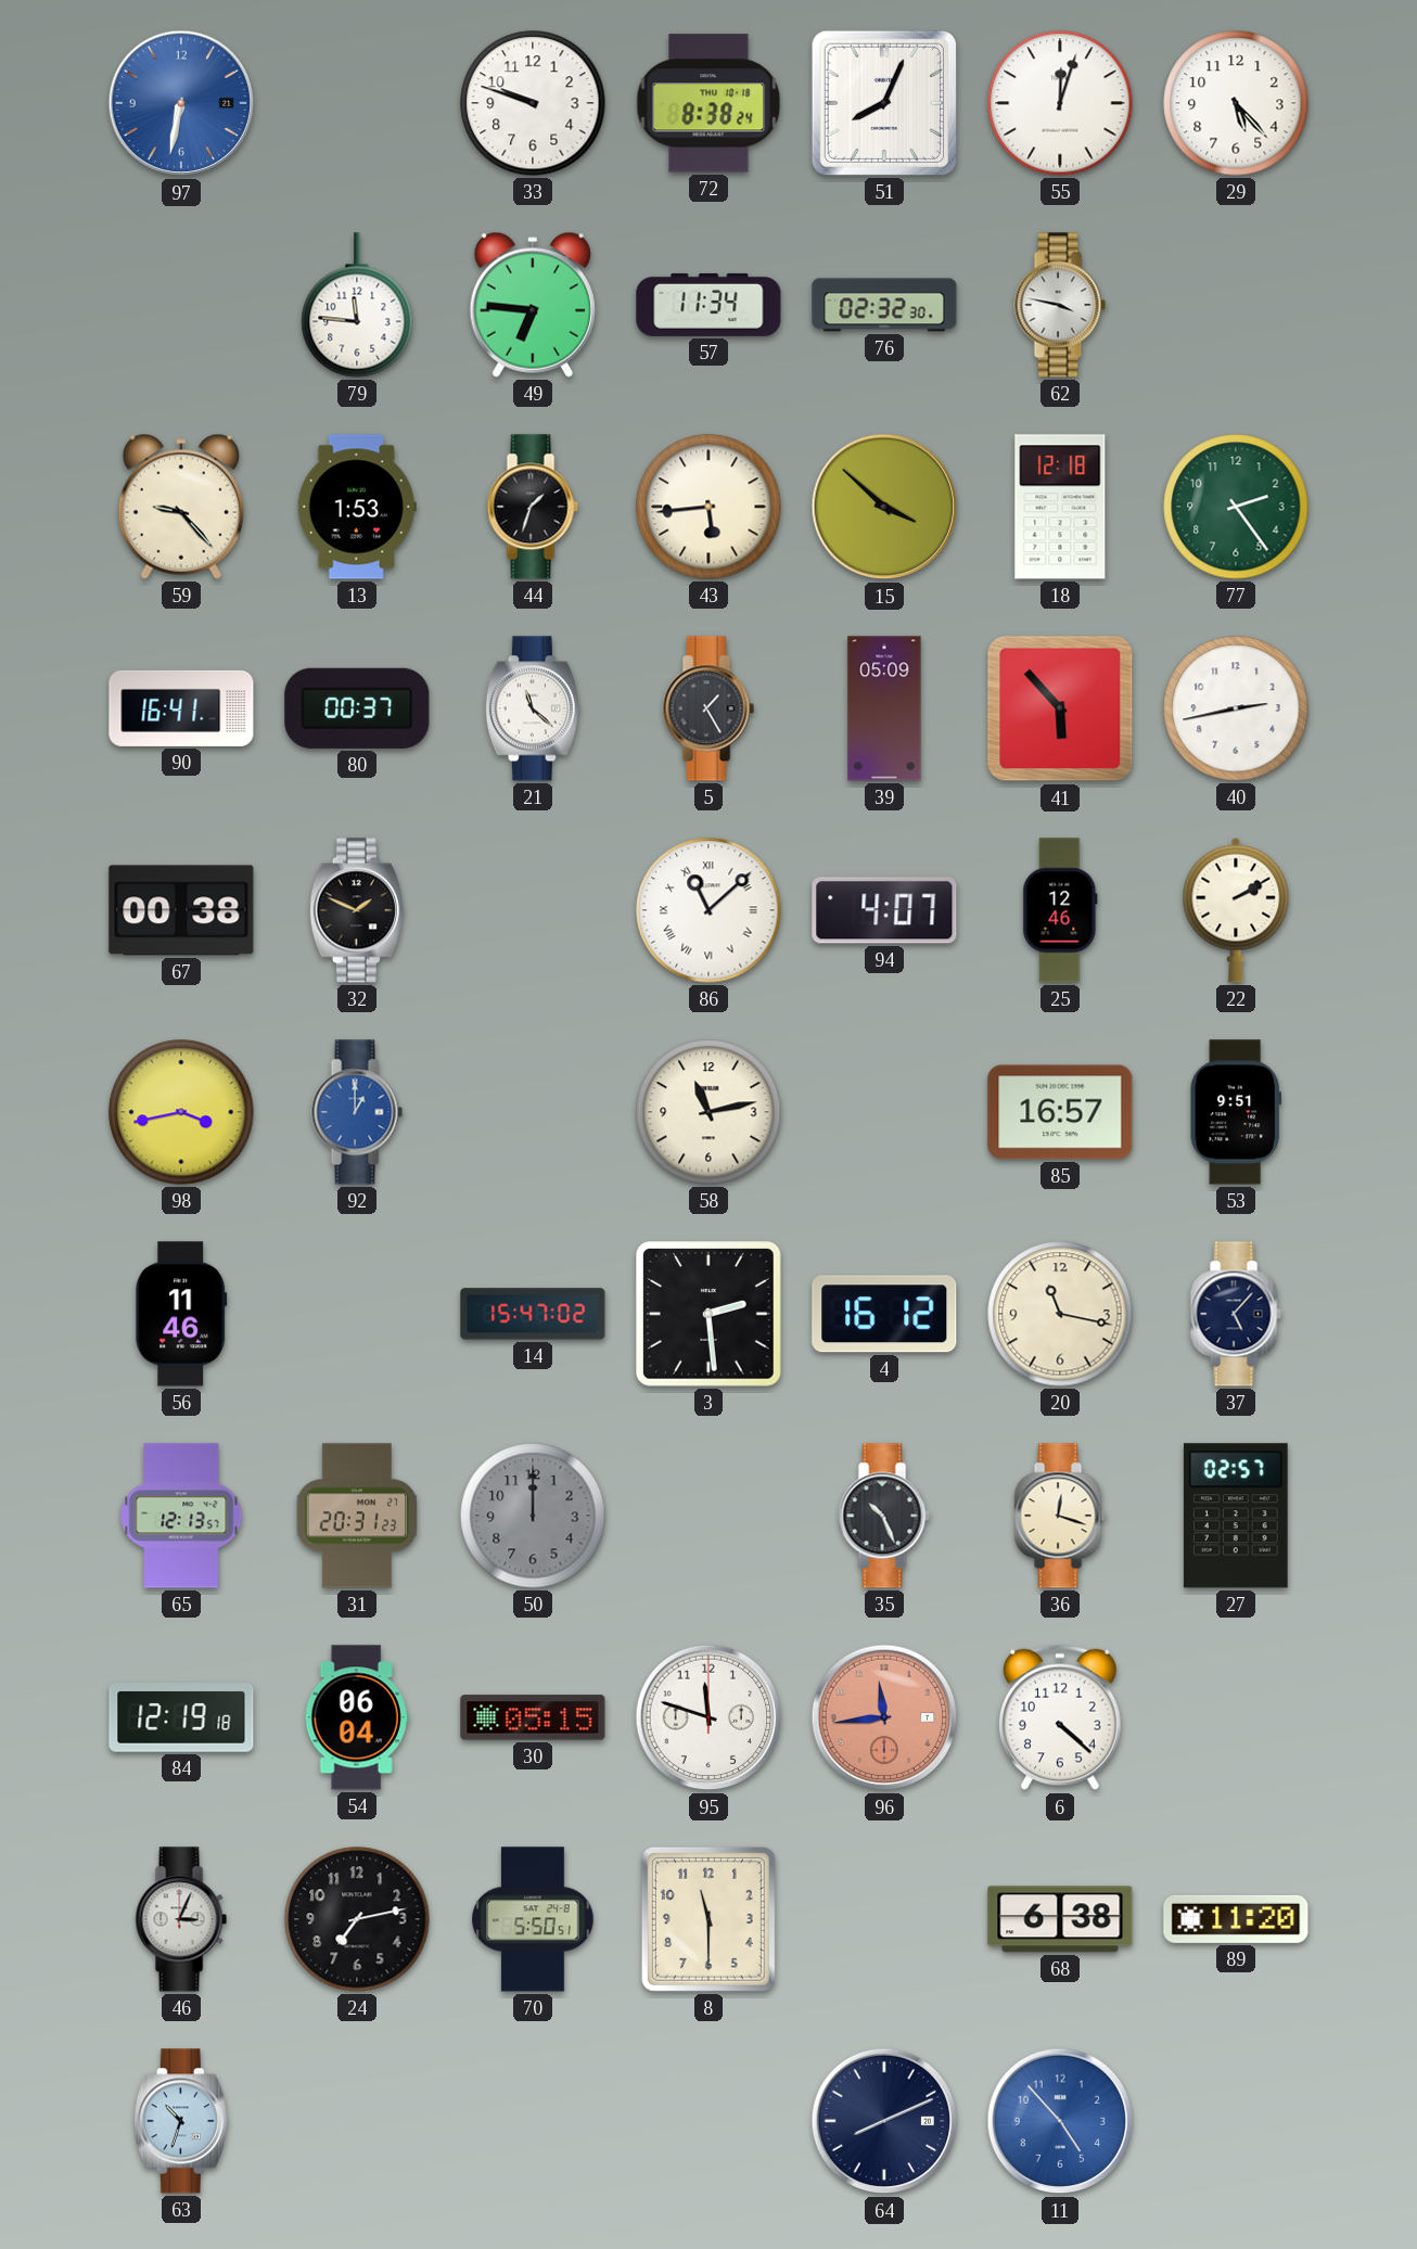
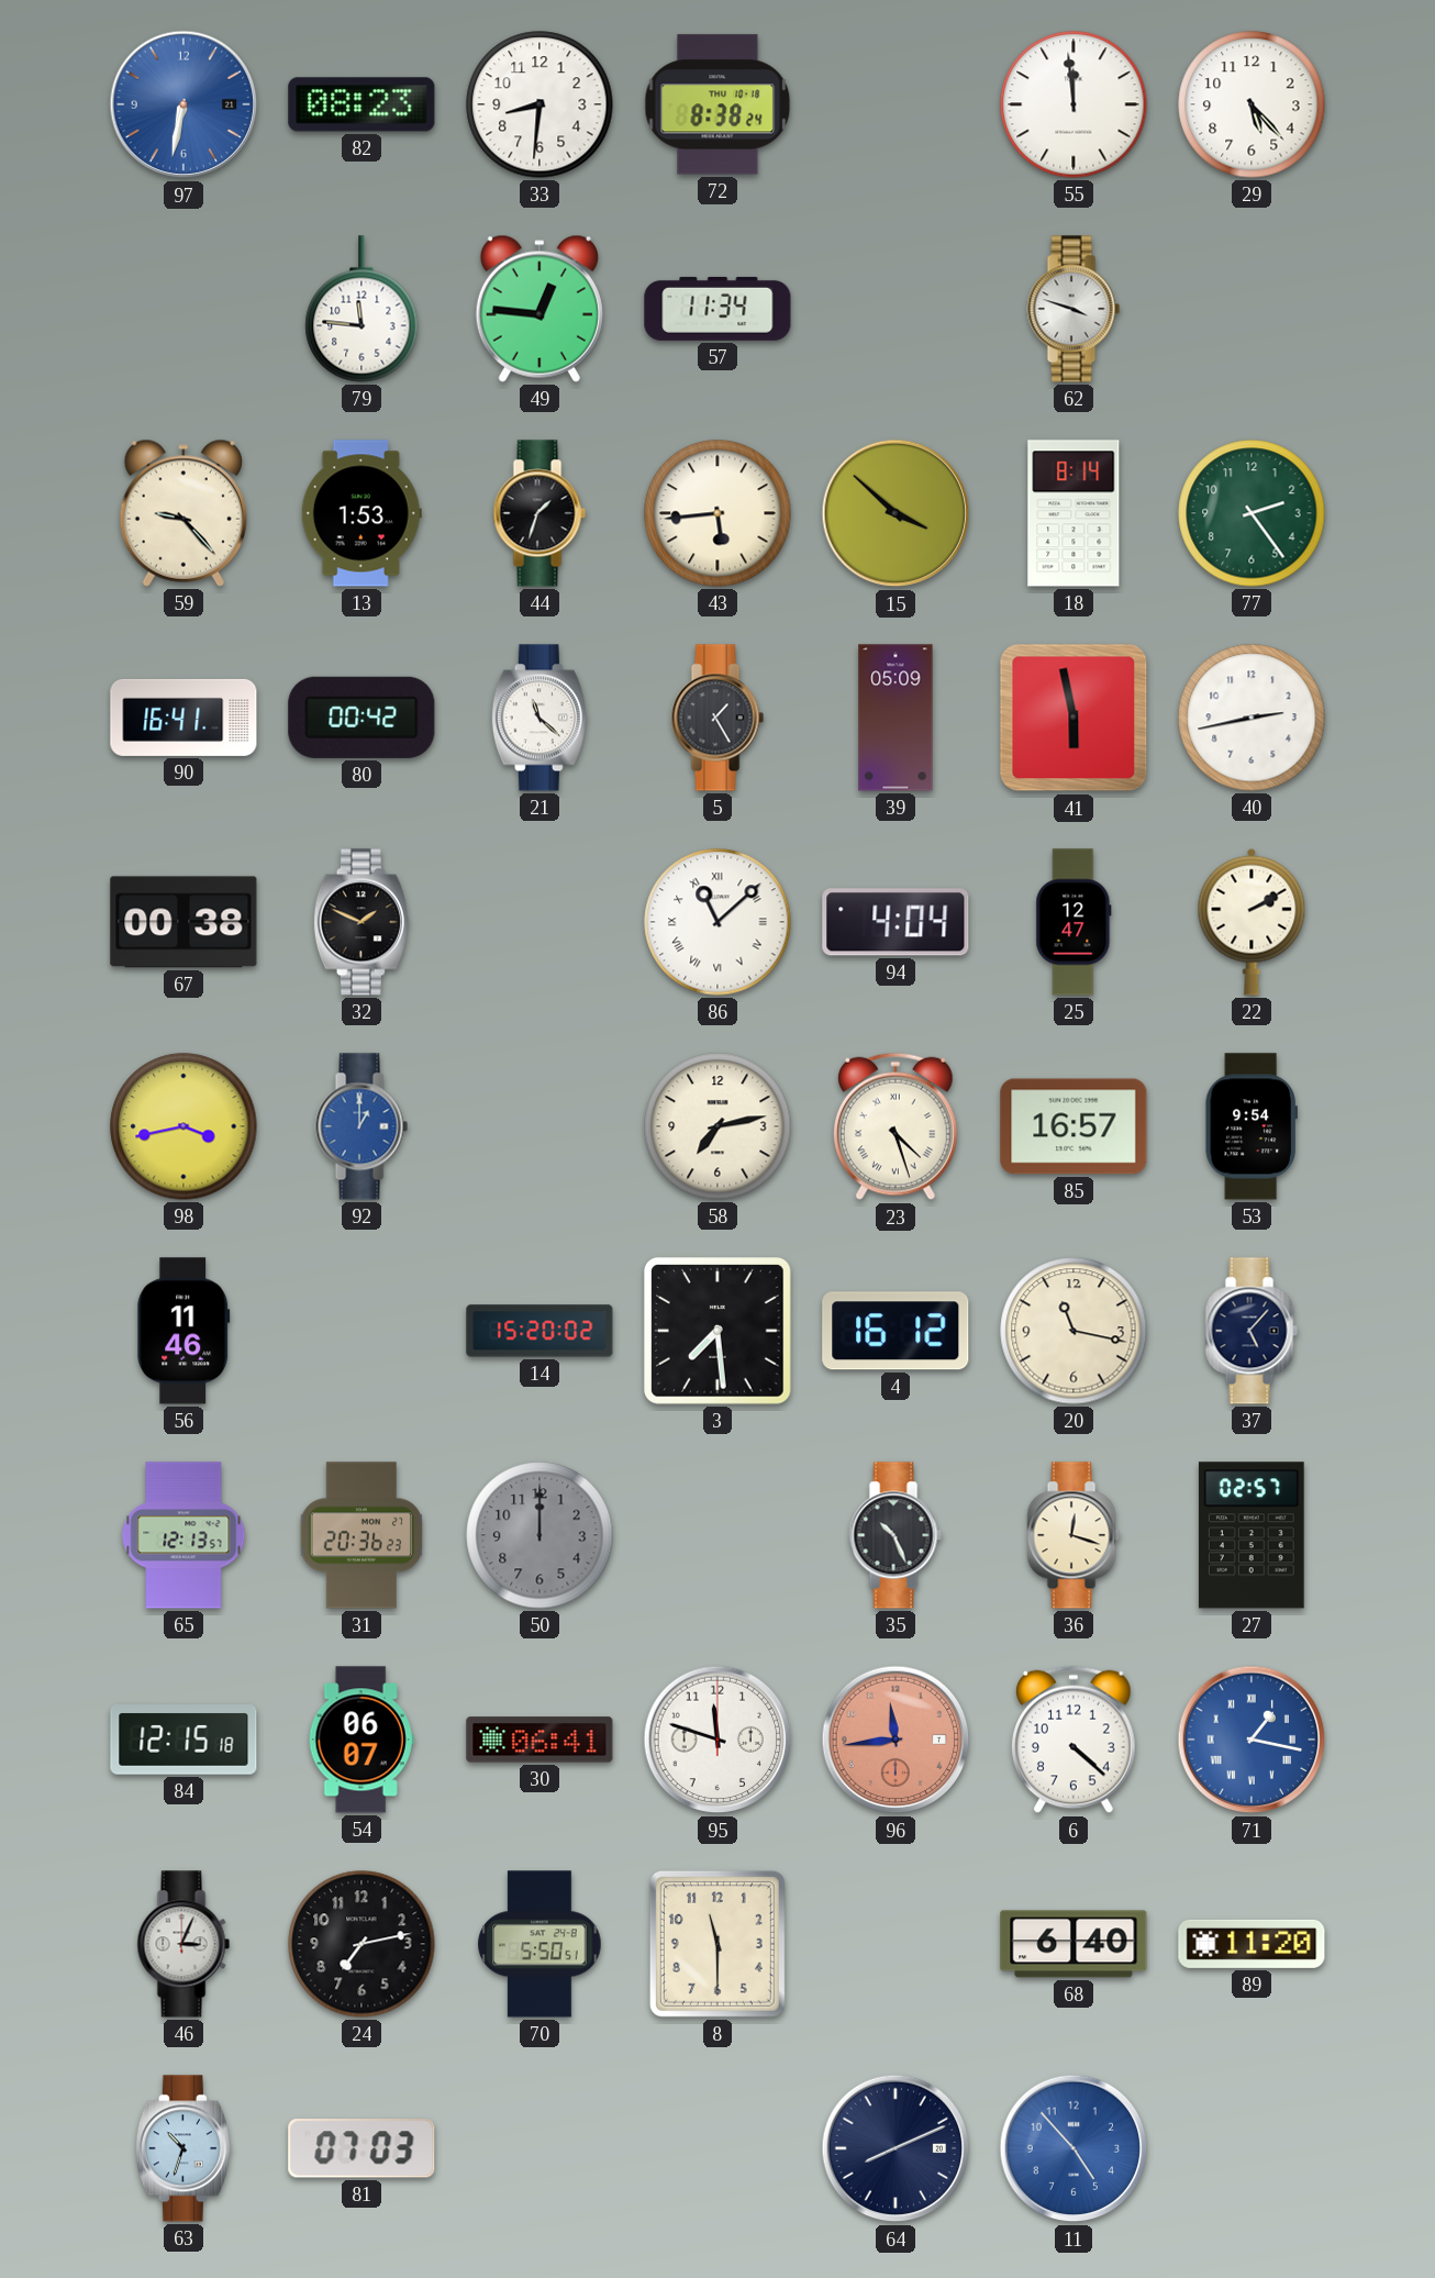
82: none -> 08:23 (361, 104)
33: 9:48 -> 8:31 (539, 104)
51: 8:04 -> none (884, 103)
55: 12:03 -> 11:59 (1074, 104)
49: 6:46 -> 12:46 (539, 309)
76: 02:32 -> none (884, 305)
62: 3:47 -> 3:48 (1074, 309)
18: 12:18 -> 8:14 (1074, 513)
80: 00:37 -> 00:42 (361, 718)
41: 5:53 -> 5:58 (1074, 718)
94: 4:07 -> 4:04 (896, 922)
25: 12:46 -> 12:47 (1074, 922)
58: 11:13 -> 7:13 (717, 1126)
23: none -> 4:27 (896, 1126)
53: 9:51 -> 9:54 (1252, 1126)
14: 15:47 -> 15:20 (539, 1331)
3: 2:29 -> 7:29 (719, 1332)
31: 20:31 -> 20:36 (361, 1535)
84: 12:19 -> 12:15 (183, 1740)
54: 06:04 -> 06:07 (361, 1740)
30: 05:15 -> 06:41 (539, 1740)
71: none -> 1:17 (1252, 1740)
68: 6:38 -> 6:40 (1074, 1944)
81: none -> 07:03 (361, 2148)
